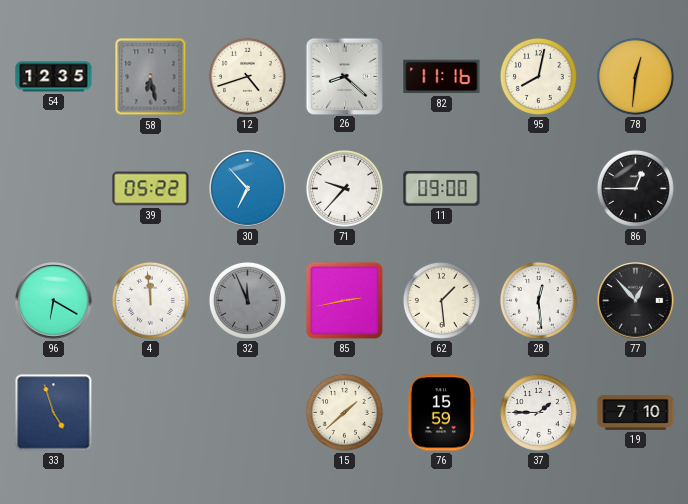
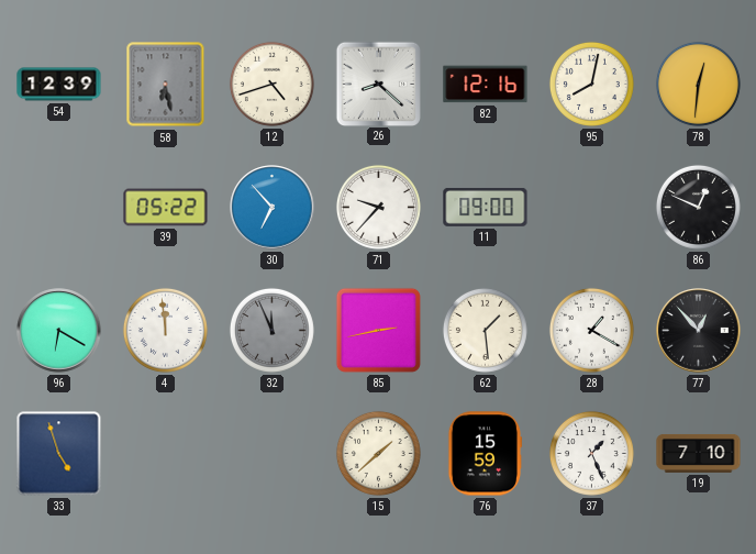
54: 12:35 -> 12:39 (59, 85)
82: 11:16 -> 12:16 (486, 85)
86: 12:45 -> 12:49 (698, 207)
28: 12:29 -> 1:20 (591, 330)
37: 1:45 -> 1:26 (591, 453)
